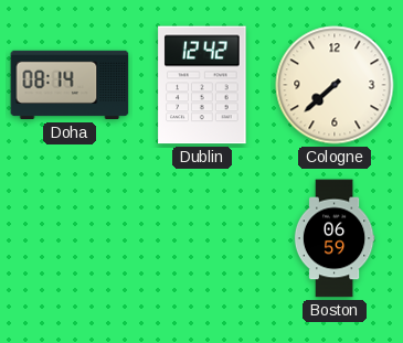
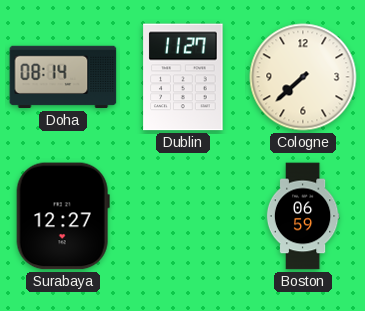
Dublin: 12:42 -> 11:27 (183, 77)
Surabaya: none -> 12:27 (63, 216)
